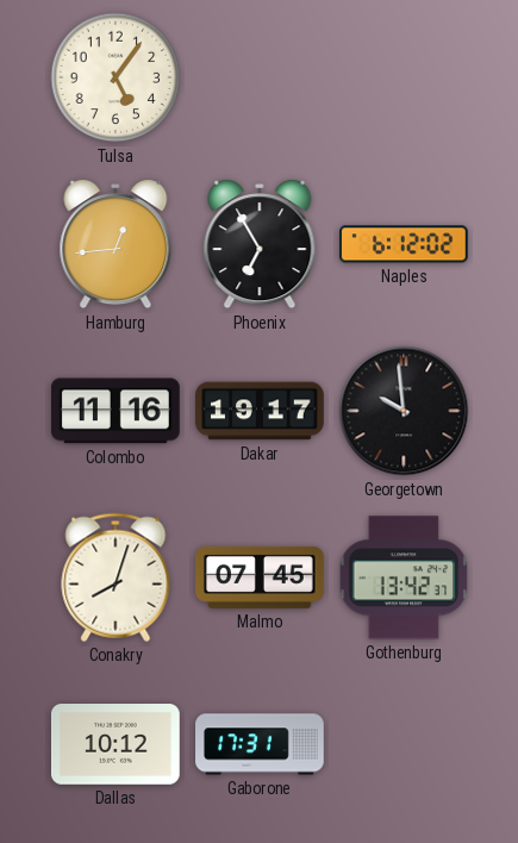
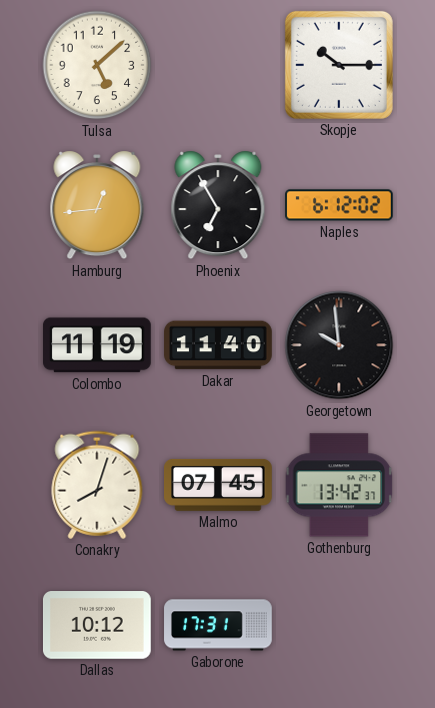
Tulsa: 5:06 -> 5:08 (97, 65)
Skopje: none -> 10:15 (339, 65)
Colombo: 11:16 -> 11:19 (98, 345)
Dakar: 19:17 -> 11:40 (218, 345)
